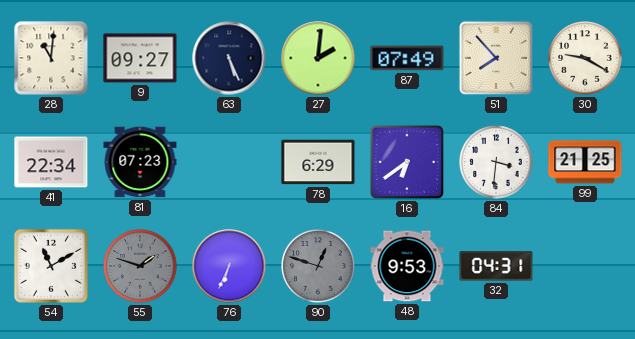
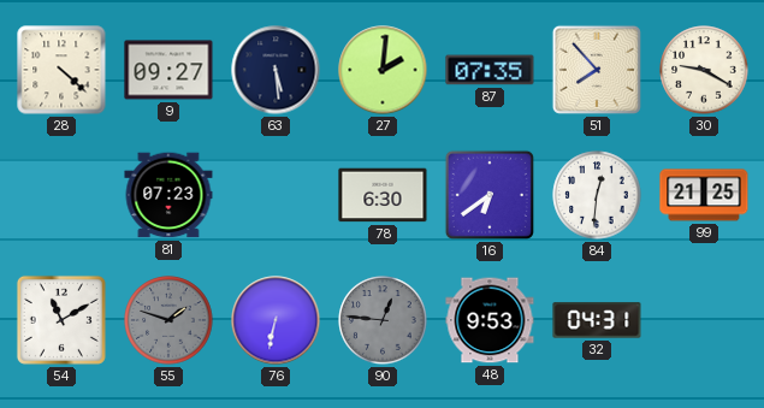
28: 11:01 -> 4:22 (61, 70)
63: 5:26 -> 5:29 (276, 70)
87: 07:49 -> 07:35 (490, 70)
41: 22:34 -> none (51, 162)
78: 6:29 -> 6:30 (383, 195)
84: 3:31 -> 12:31 (597, 195)
76: 6:34 -> 6:32 (276, 320)
90: 12:48 -> 12:46 (383, 320)
